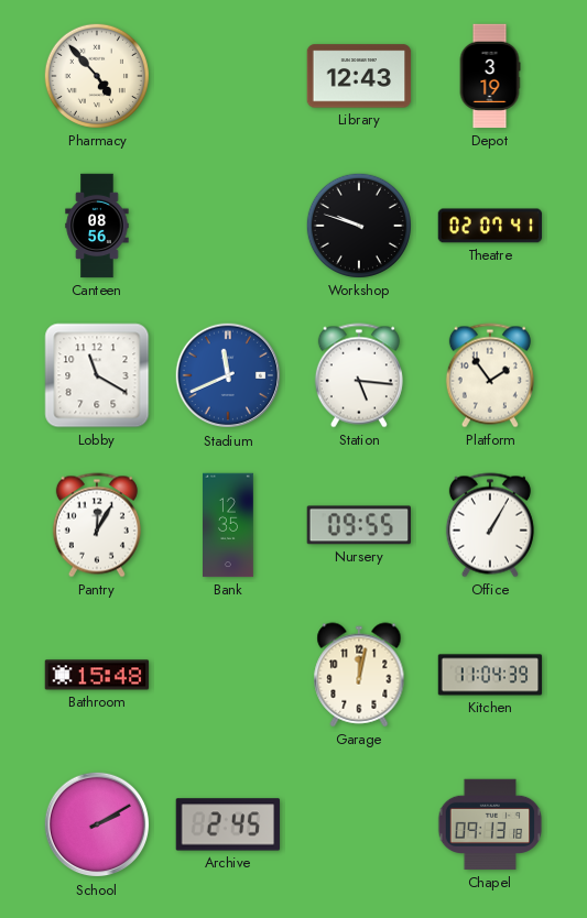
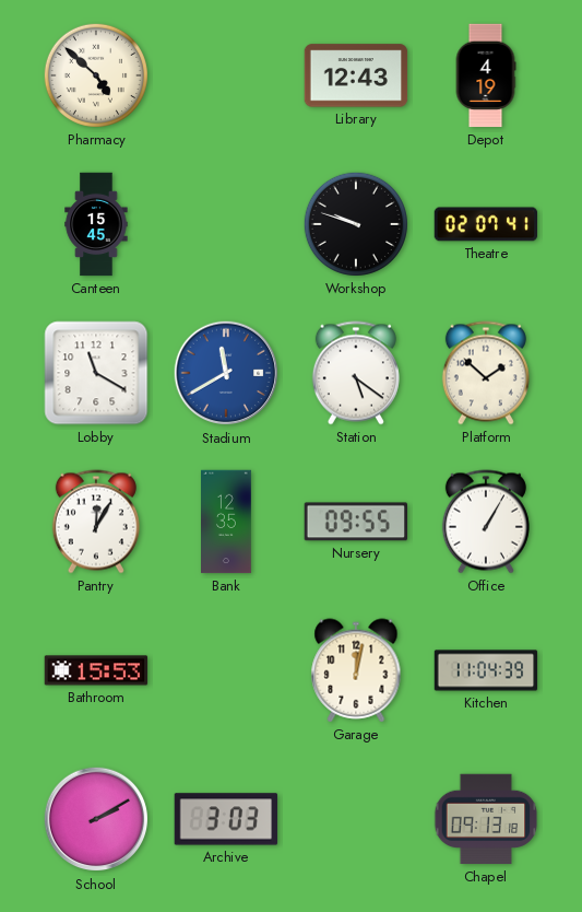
Pharmacy: 4:53 -> 4:52 (96, 75)
Depot: 3:19 -> 4:19 (486, 75)
Canteen: 08:56 -> 15:45 (96, 224)
Stadium: 11:41 -> 11:40 (226, 373)
Station: 5:16 -> 5:21 (356, 373)
Platform: 1:54 -> 1:52 (486, 373)
Bathroom: 15:48 -> 15:53 (96, 670)
Archive: 2:45 -> 3:03 (226, 819)
